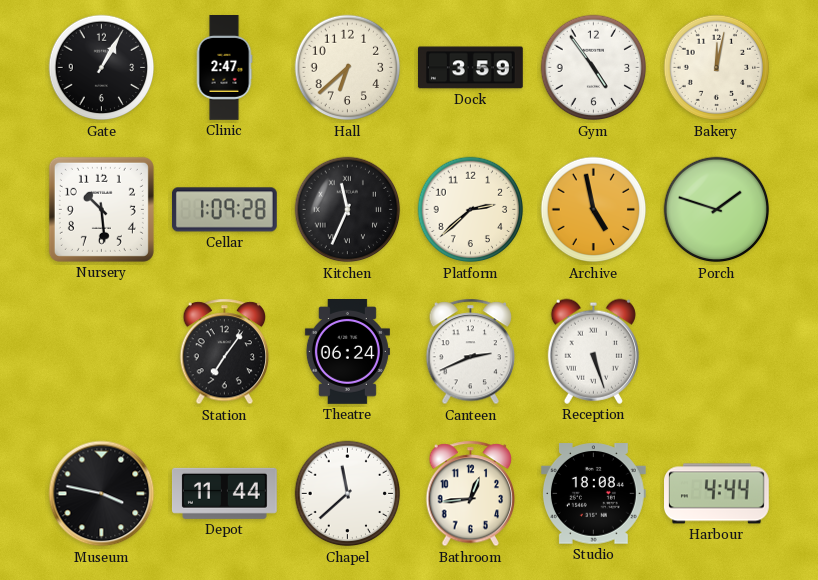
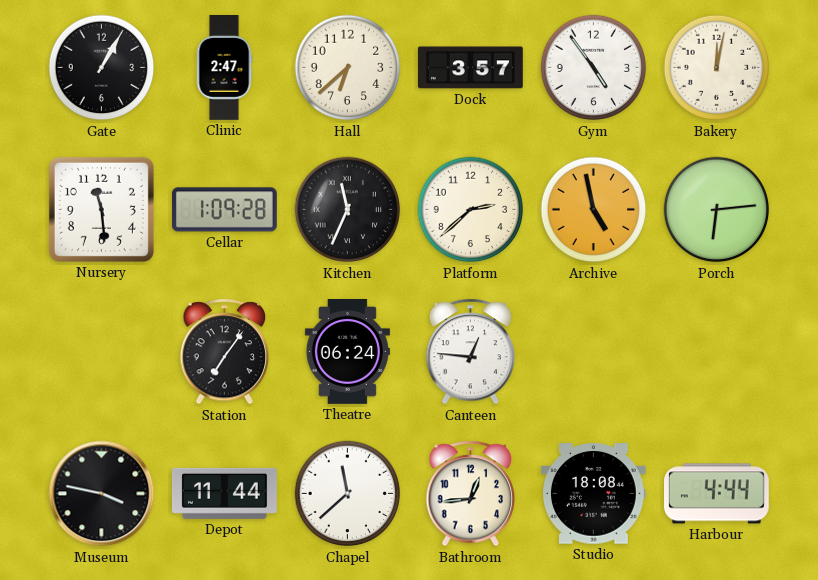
Dock: 3:59 -> 3:57 (470, 68)
Nursery: 10:29 -> 11:29 (101, 209)
Porch: 1:48 -> 6:14 (717, 210)
Canteen: 2:41 -> 12:46 (471, 352)
Reception: 5:27 -> none (593, 351)
